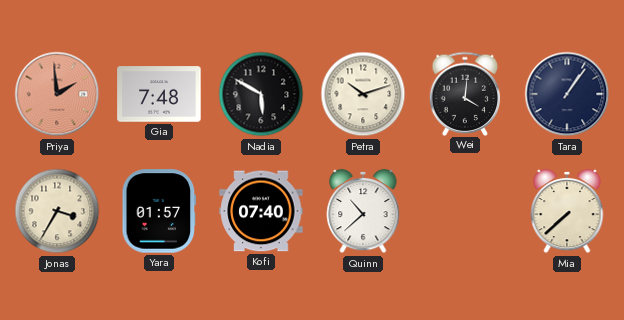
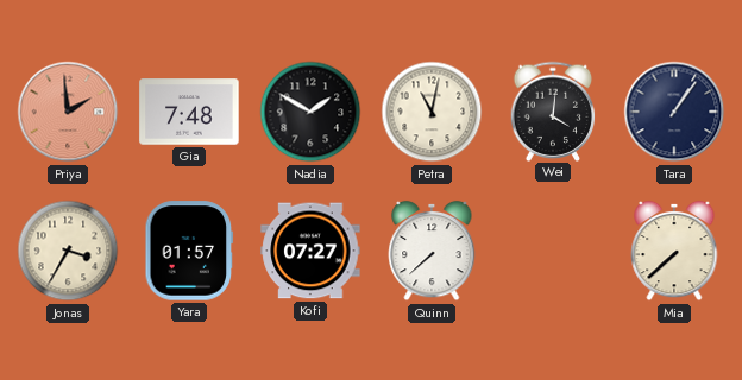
Nadia: 5:50 -> 1:50 (310, 112)
Petra: 10:12 -> 11:02 (432, 112)
Kofi: 07:40 -> 07:27 (310, 251)
Quinn: 10:38 -> 7:38 (432, 251)
